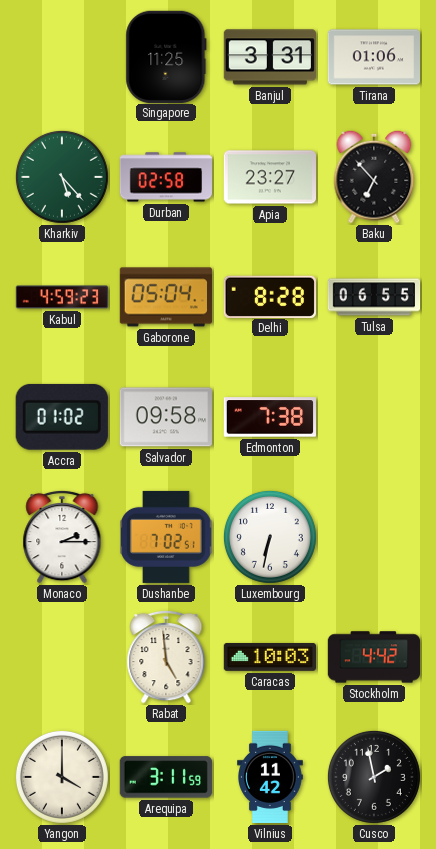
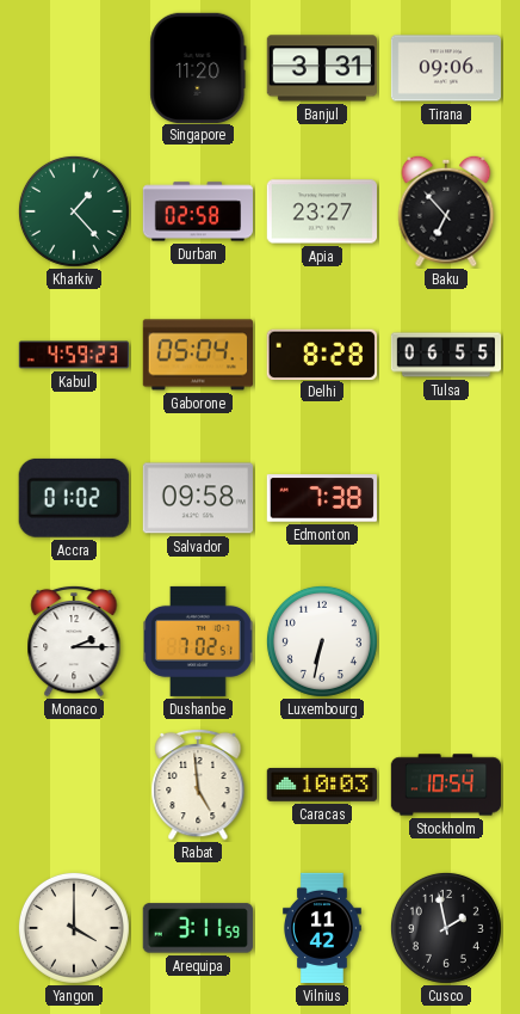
Singapore: 11:25 -> 11:20 (198, 67)
Tirana: 01:06 -> 09:06 (445, 68)
Kharkiv: 5:23 -> 1:23 (74, 211)
Stockholm: 4:42 -> 10:54 (446, 785)
